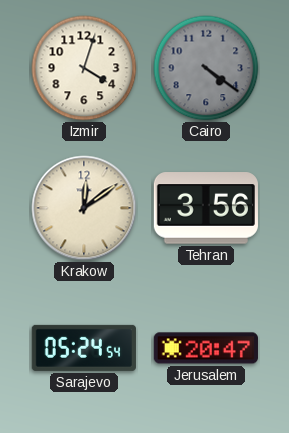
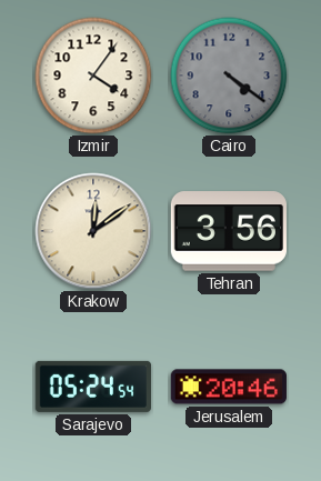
Izmir: 4:03 -> 4:06 (93, 76)
Jerusalem: 20:47 -> 20:46 (229, 387)
